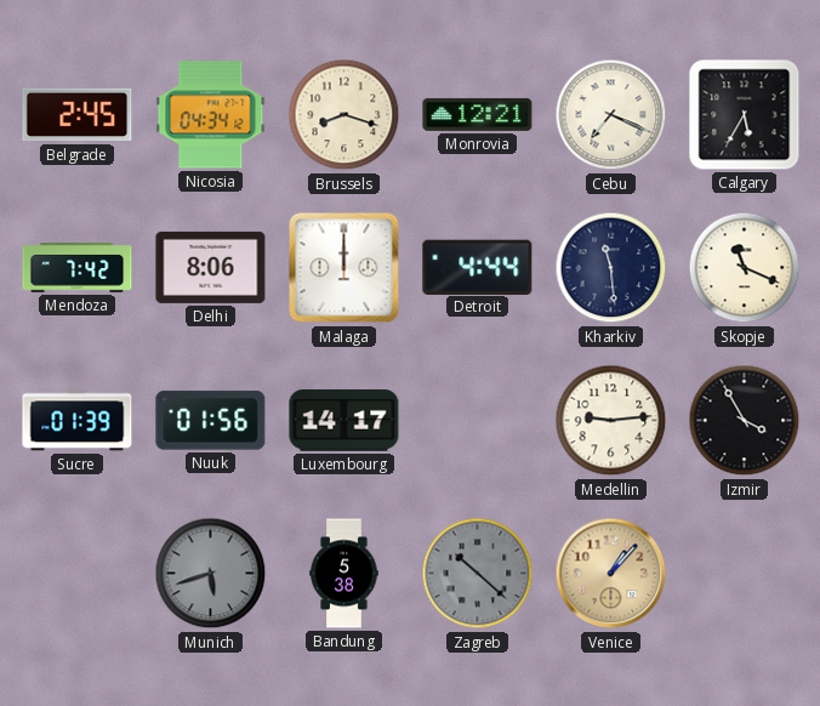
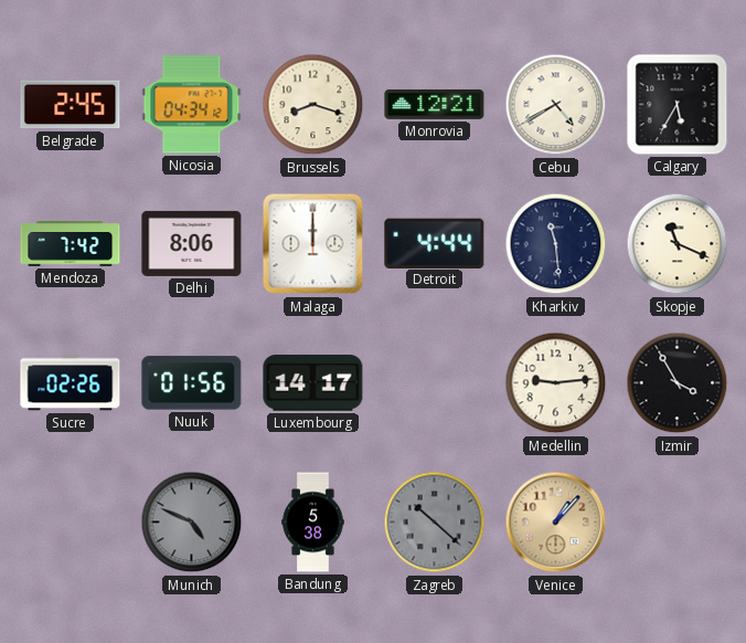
Cebu: 7:19 -> 4:40 (556, 105)
Sucre: 01:39 -> 02:26 (71, 383)
Munich: 5:42 -> 4:49 (192, 523)
